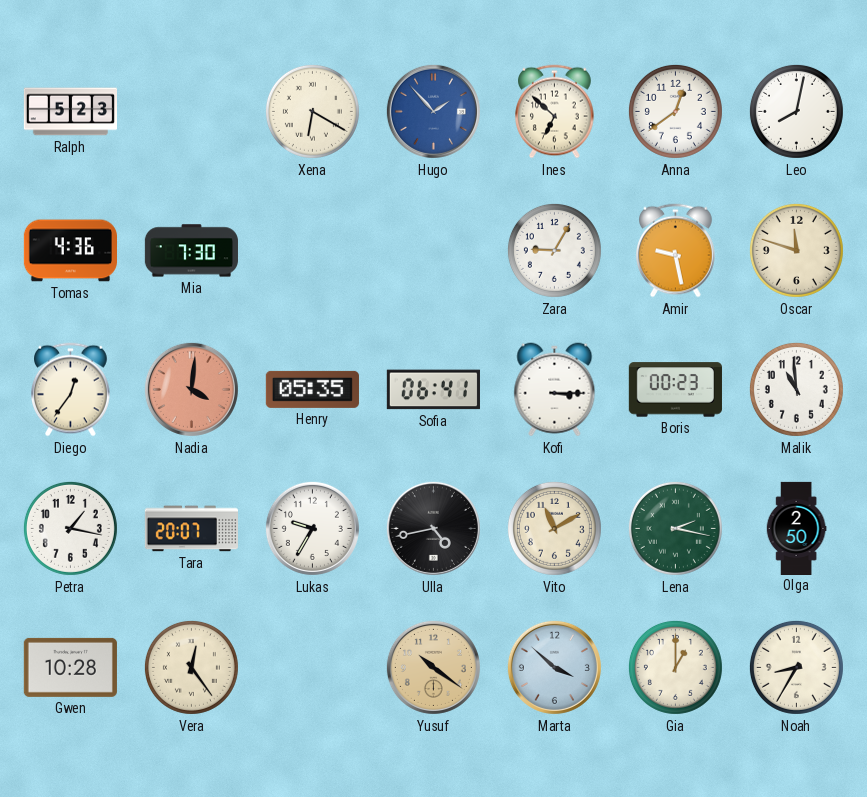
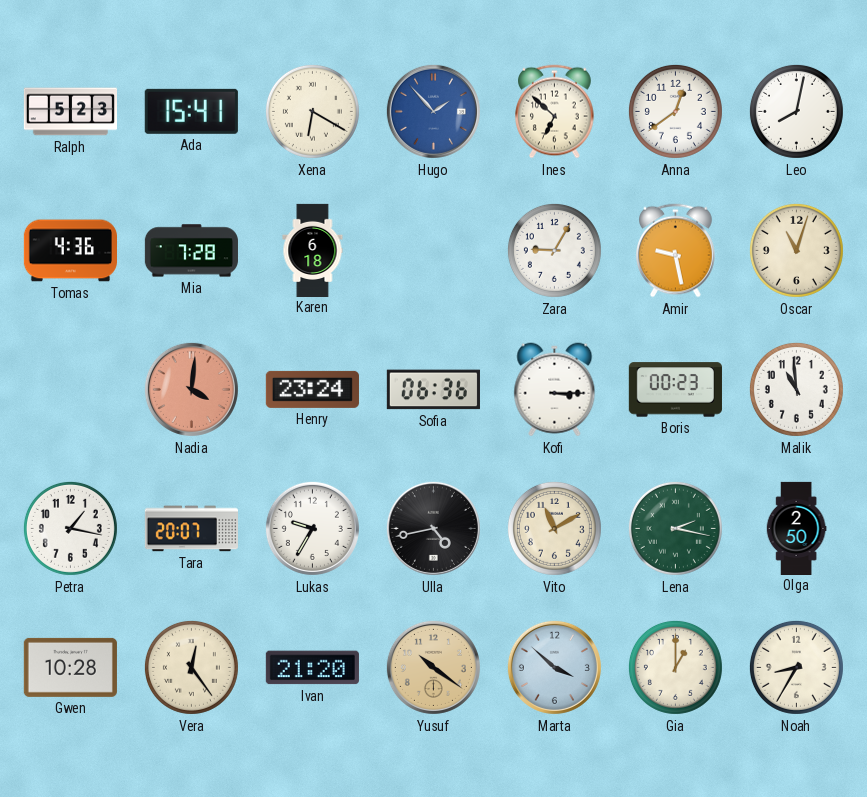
Ada: none -> 15:41 (191, 111)
Mia: 7:30 -> 7:28 (191, 251)
Karen: none -> 6:18 (313, 250)
Oscar: 11:48 -> 11:03 (796, 250)
Diego: 12:36 -> none (71, 390)
Henry: 05:35 -> 23:24 (312, 389)
Sofia: 06:41 -> 06:36 (433, 390)
Ivan: none -> 21:20 (312, 668)
